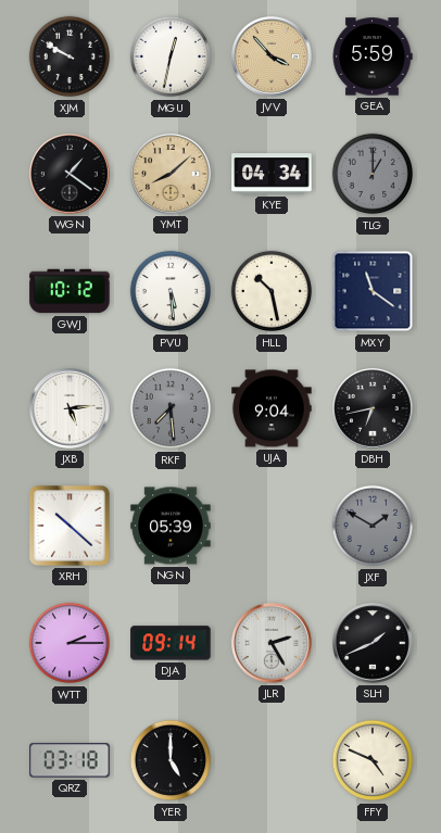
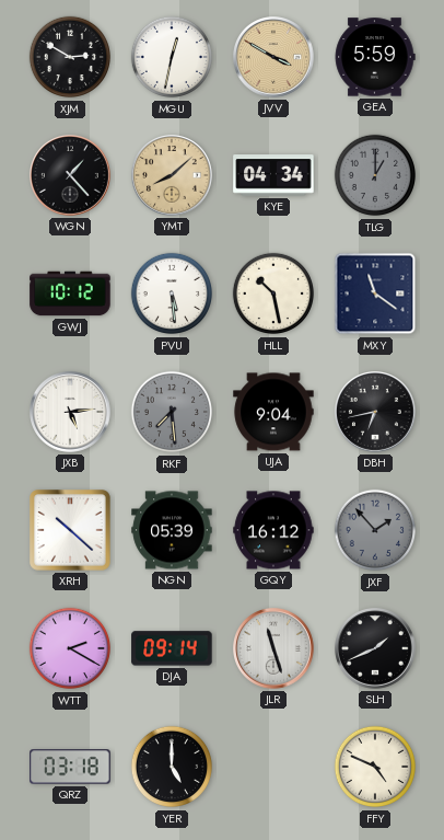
XJM: 9:50 -> 2:50 (70, 57)
JVV: 3:53 -> 3:50 (274, 58)
WGN: 1:21 -> 1:23 (71, 176)
GQY: none -> 16:12 (273, 530)
JXF: 1:50 -> 1:53 (375, 530)
WTT: 2:15 -> 2:20 (70, 648)
JLR: 2:25 -> 11:27 (274, 649)
